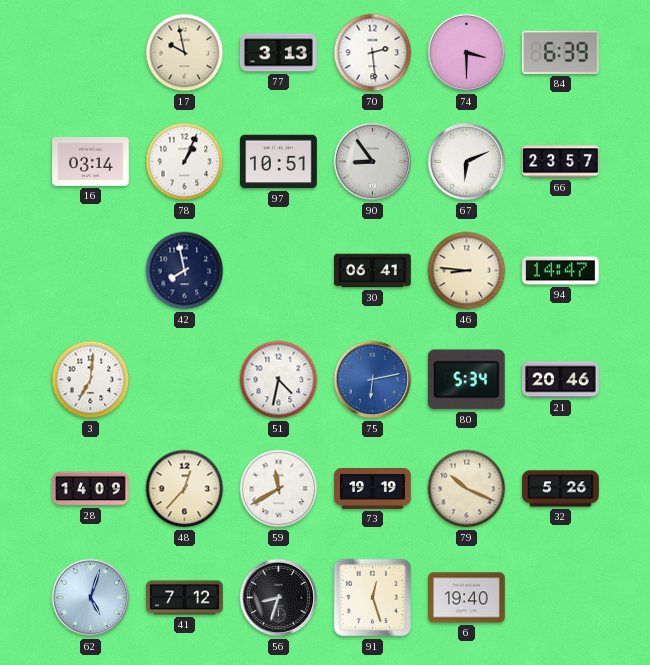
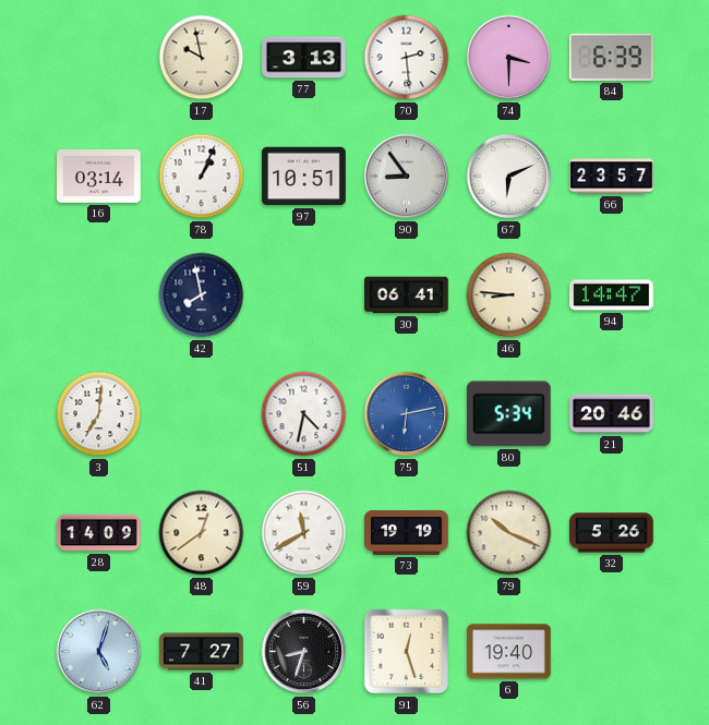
48: 12:37 -> 12:39 (202, 533)
41: 7:12 -> 7:27 (202, 652)
